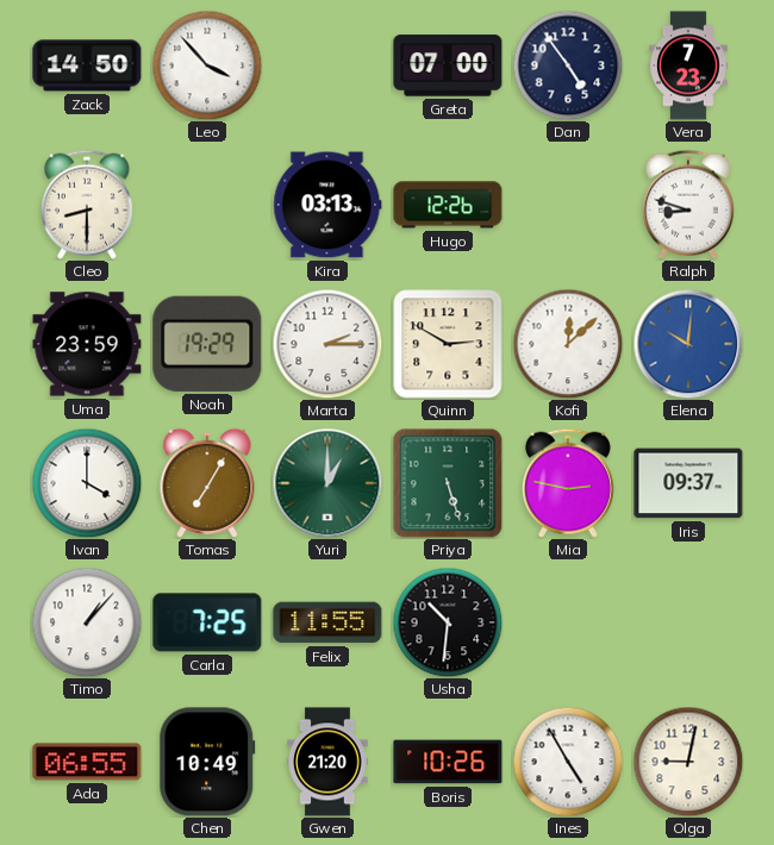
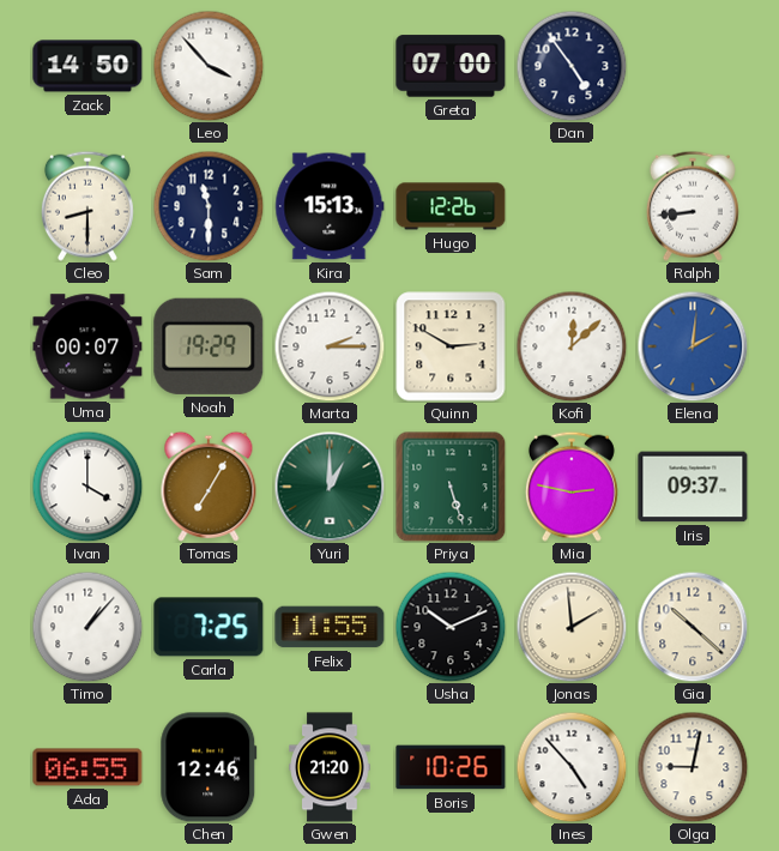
Vera: 7:23 -> none (689, 65)
Sam: none -> 11:30 (209, 206)
Kira: 03:13 -> 15:13 (330, 206)
Ralph: 8:48 -> 8:44 (693, 206)
Uma: 23:59 -> 00:07 (87, 346)
Elena: 10:01 -> 2:01 (693, 346)
Usha: 10:31 -> 10:11 (451, 627)
Jonas: none -> 1:59 (572, 627)
Gia: none -> 10:22 (693, 627)
Chen: 10:49 -> 12:46 (209, 767)
Ines: 4:55 -> 4:53 (572, 767)
